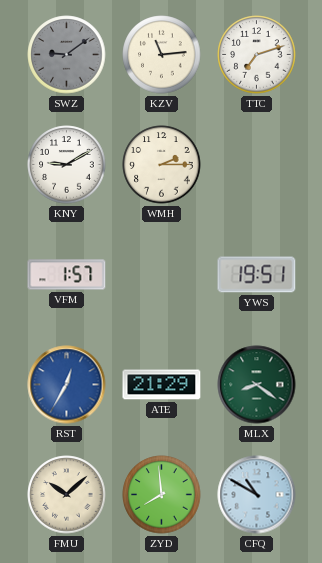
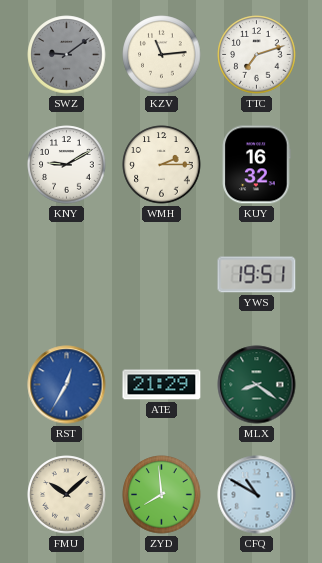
KUY: none -> 16:32 (257, 165)
VFM: 1:57 -> none (67, 275)
